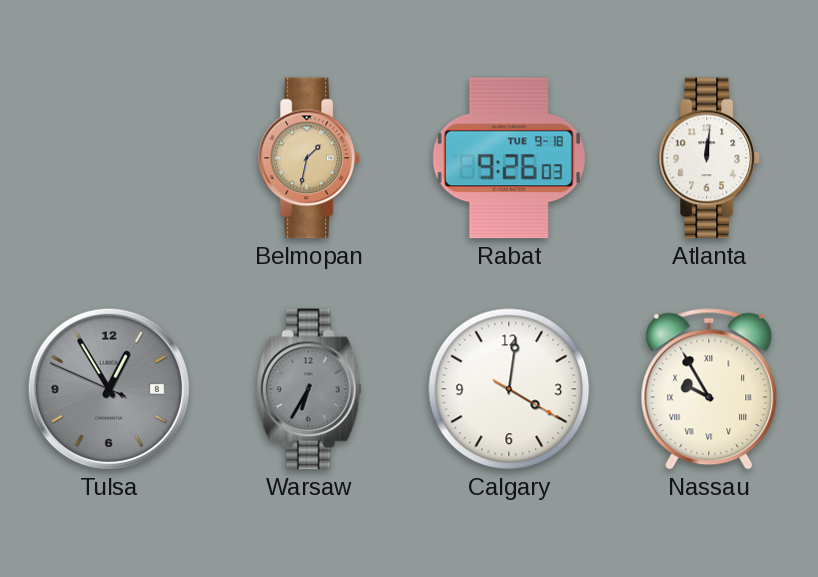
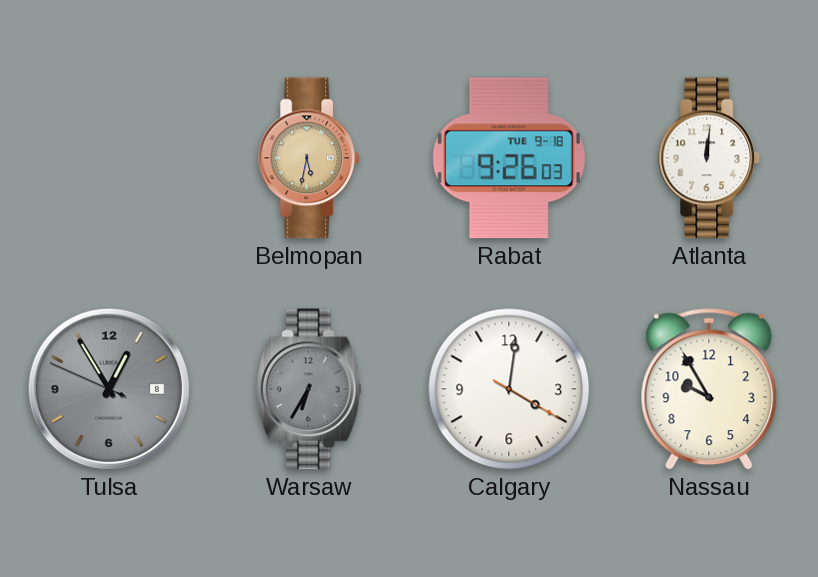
Belmopan: 1:32 -> 5:32 (309, 158)
Nassau numerals: Roman -> Arabic (709, 389)
